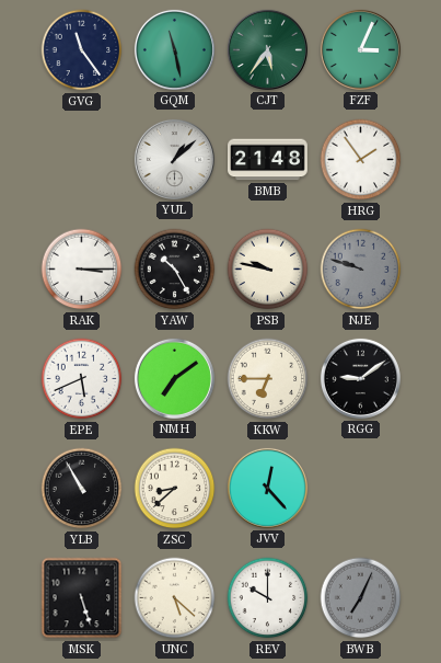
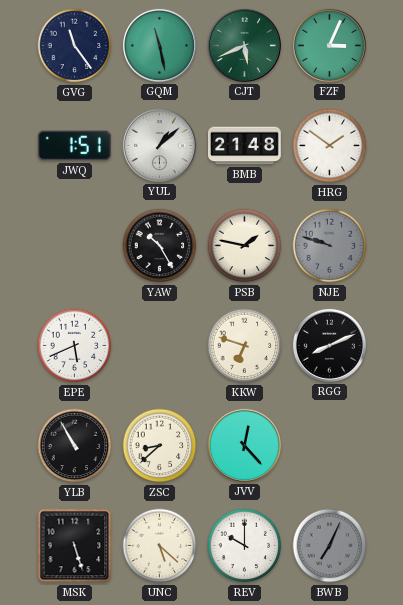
CJT: 5:36 -> 5:41 (244, 45)
JWQ: none -> 1:51 (74, 146)
HRG: 1:54 -> 1:51 (330, 146)
RAK: 3:15 -> none (82, 270)
PSB: 9:47 -> 1:47 (245, 246)
NMH: 7:09 -> none (174, 378)
KKW: 6:45 -> 6:48 (245, 346)
RGG: 9:09 -> 8:11 (329, 345)
